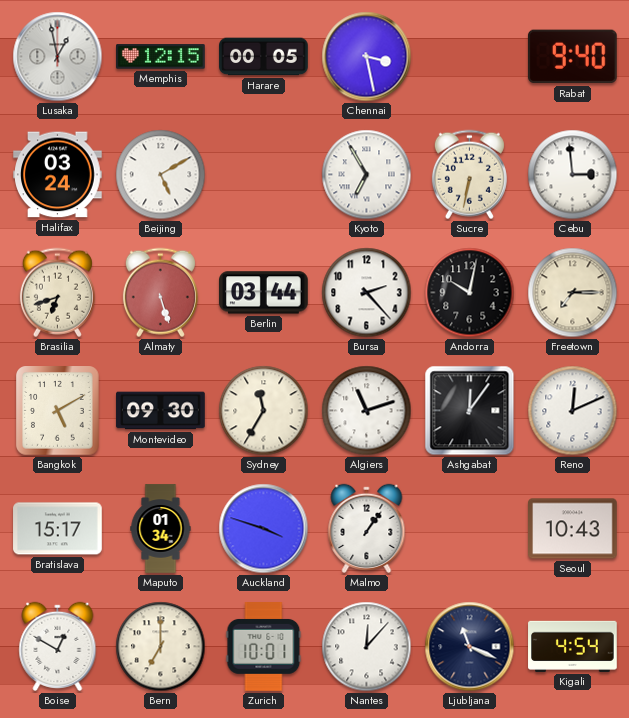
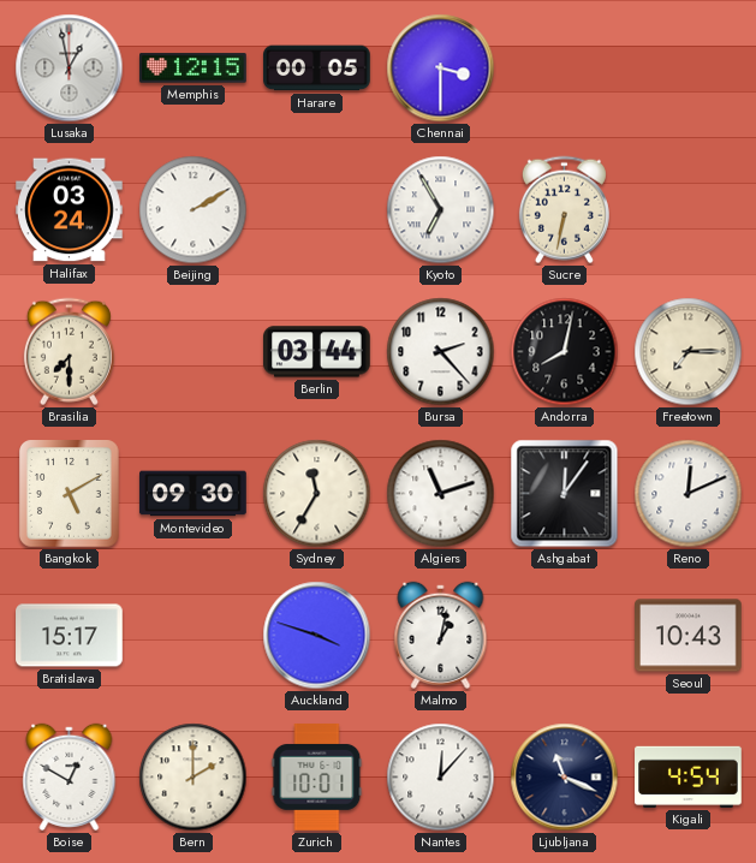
Chennai: 3:28 -> 3:30 (441, 69)
Rabat: 9:40 -> none (572, 57)
Beijing: 5:10 -> 2:10 (194, 210)
Cebu: 2:59 -> none (573, 175)
Brasilia: 6:42 -> 7:30 (69, 352)
Almaty: 5:27 -> none (160, 293)
Andorra: 10:02 -> 8:02 (565, 352)
Maputo: 01:34 -> none (161, 529)
Malmo: 1:06 -> 1:02 (441, 635)
Bern: 7:00 -> 2:00 (194, 778)
